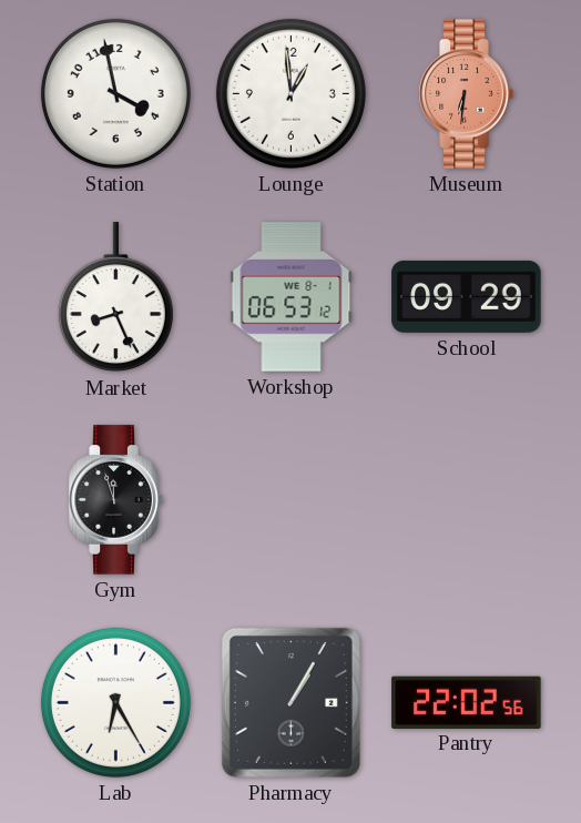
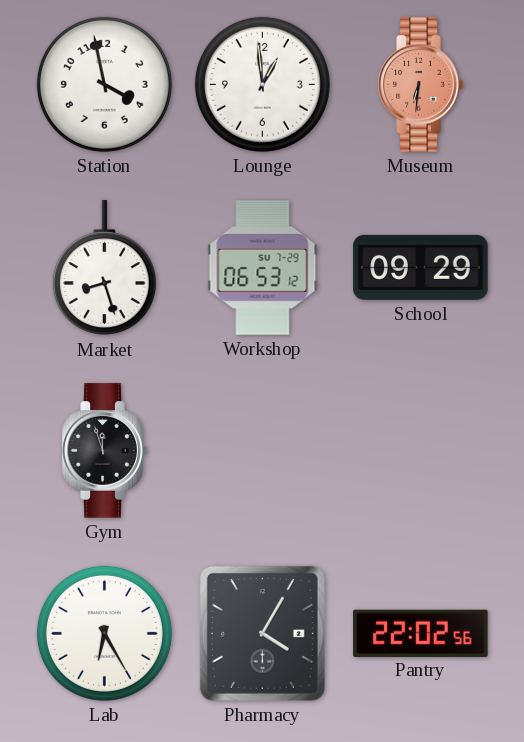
Market: 8:26 -> 8:27 (104, 268)
Workshop date: WE 8-1 -> SU 7-29 (263, 268)
Pharmacy: 1:05 -> 4:05 (262, 633)
